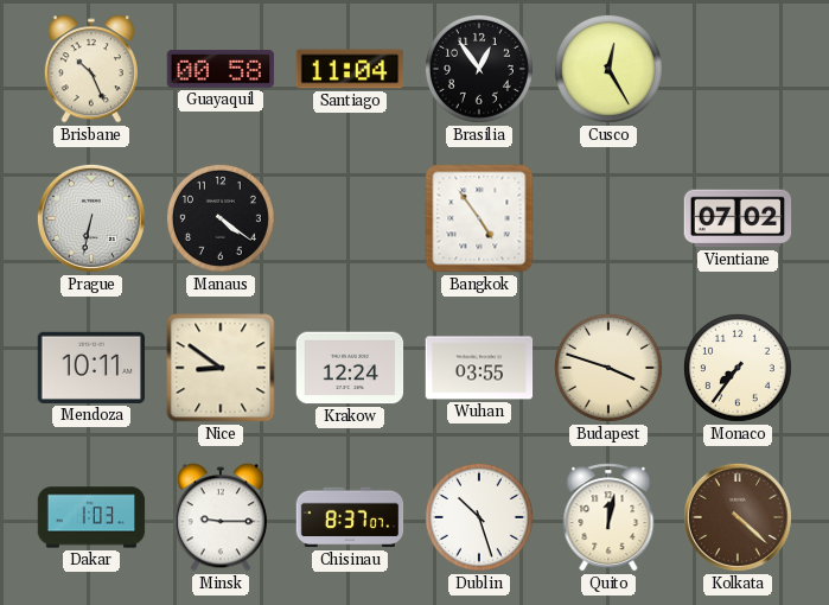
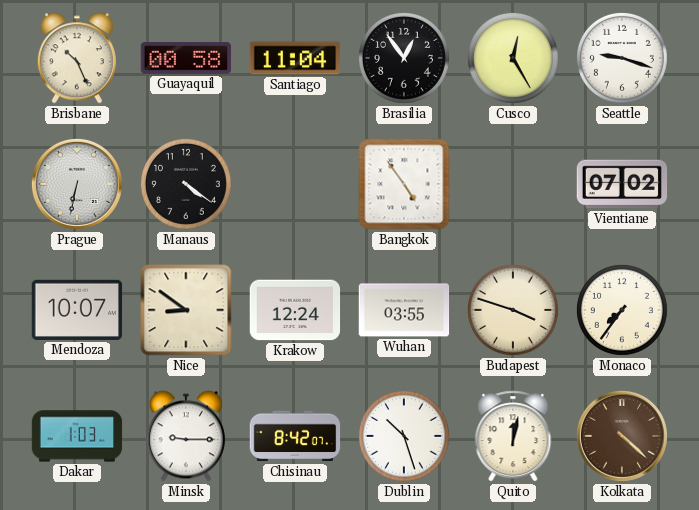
Seattle: none -> 9:18 (622, 58)
Mendoza: 10:11 -> 10:07 (77, 310)
Chisinau: 8:37 -> 8:42 (295, 436)
